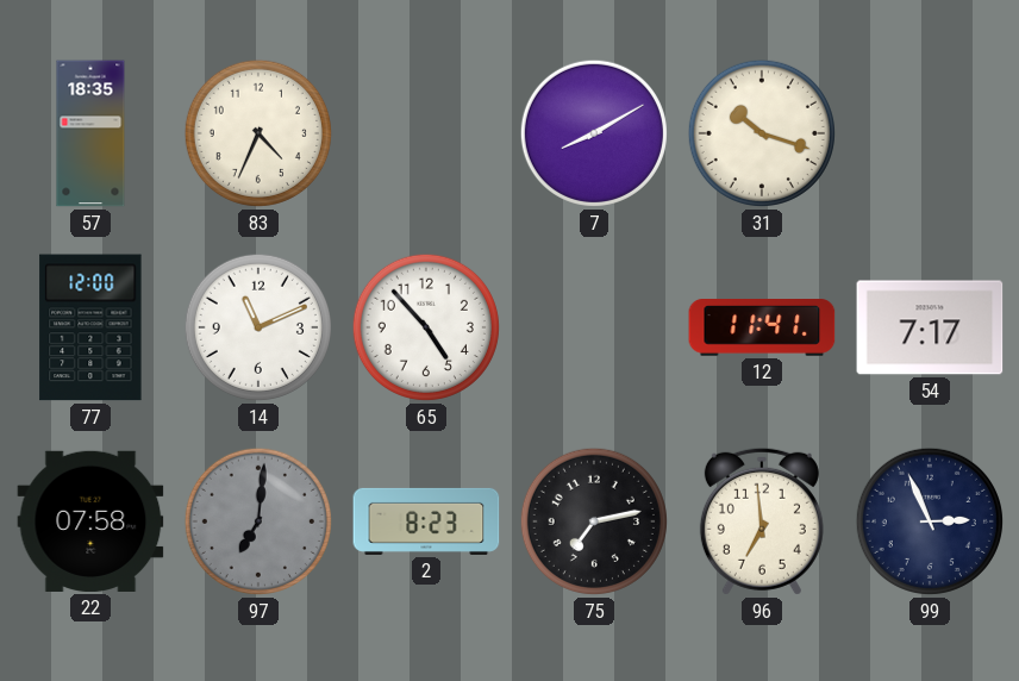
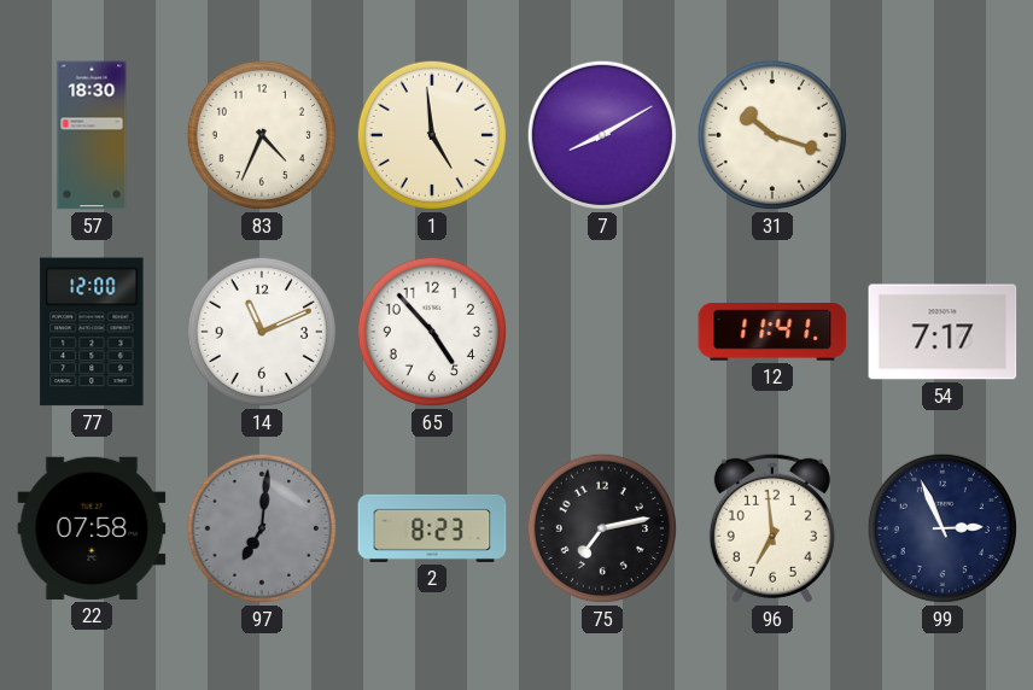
57: 18:35 -> 18:30 (92, 135)
1: none -> 4:59 (432, 135)
